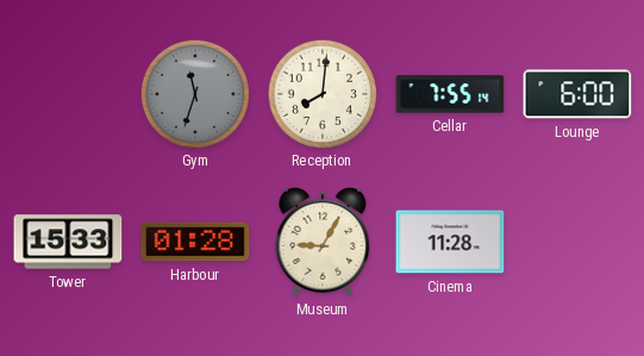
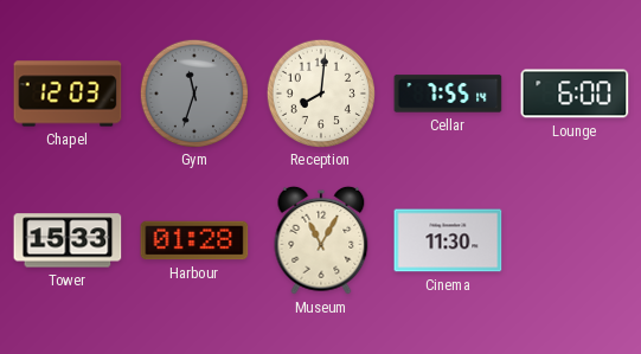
Chapel: none -> 12:03 (68, 94)
Museum: 9:05 -> 11:05 (321, 240)
Cinema: 11:28 -> 11:30 (448, 240)
